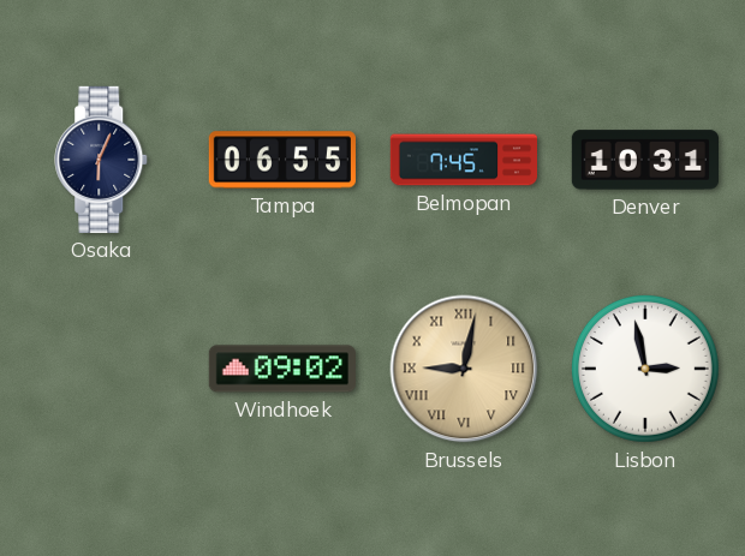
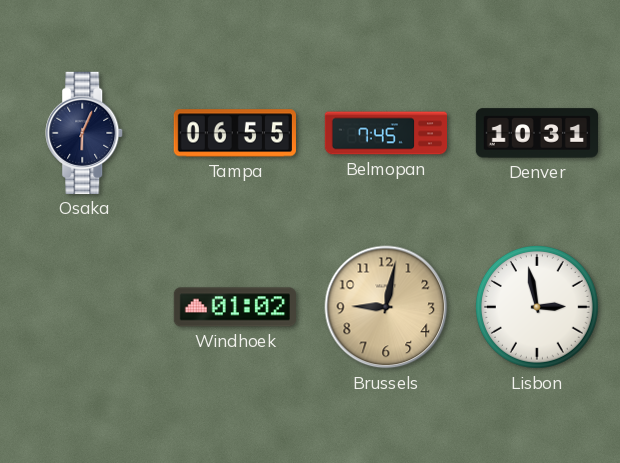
Windhoek: 09:02 -> 01:02 (235, 307)
Brussels numerals: Roman -> Arabic (386, 307)
